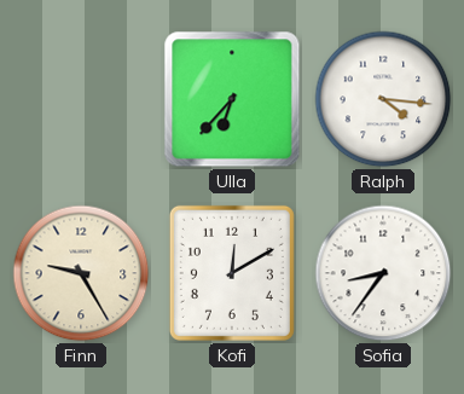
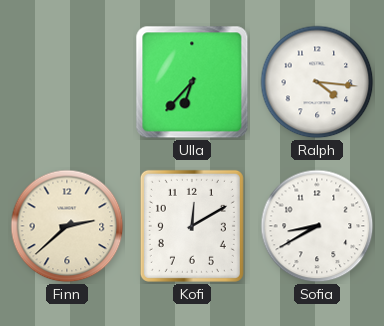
Finn: 9:25 -> 2:38 (67, 226)
Sofia: 8:36 -> 8:40 (317, 226)
